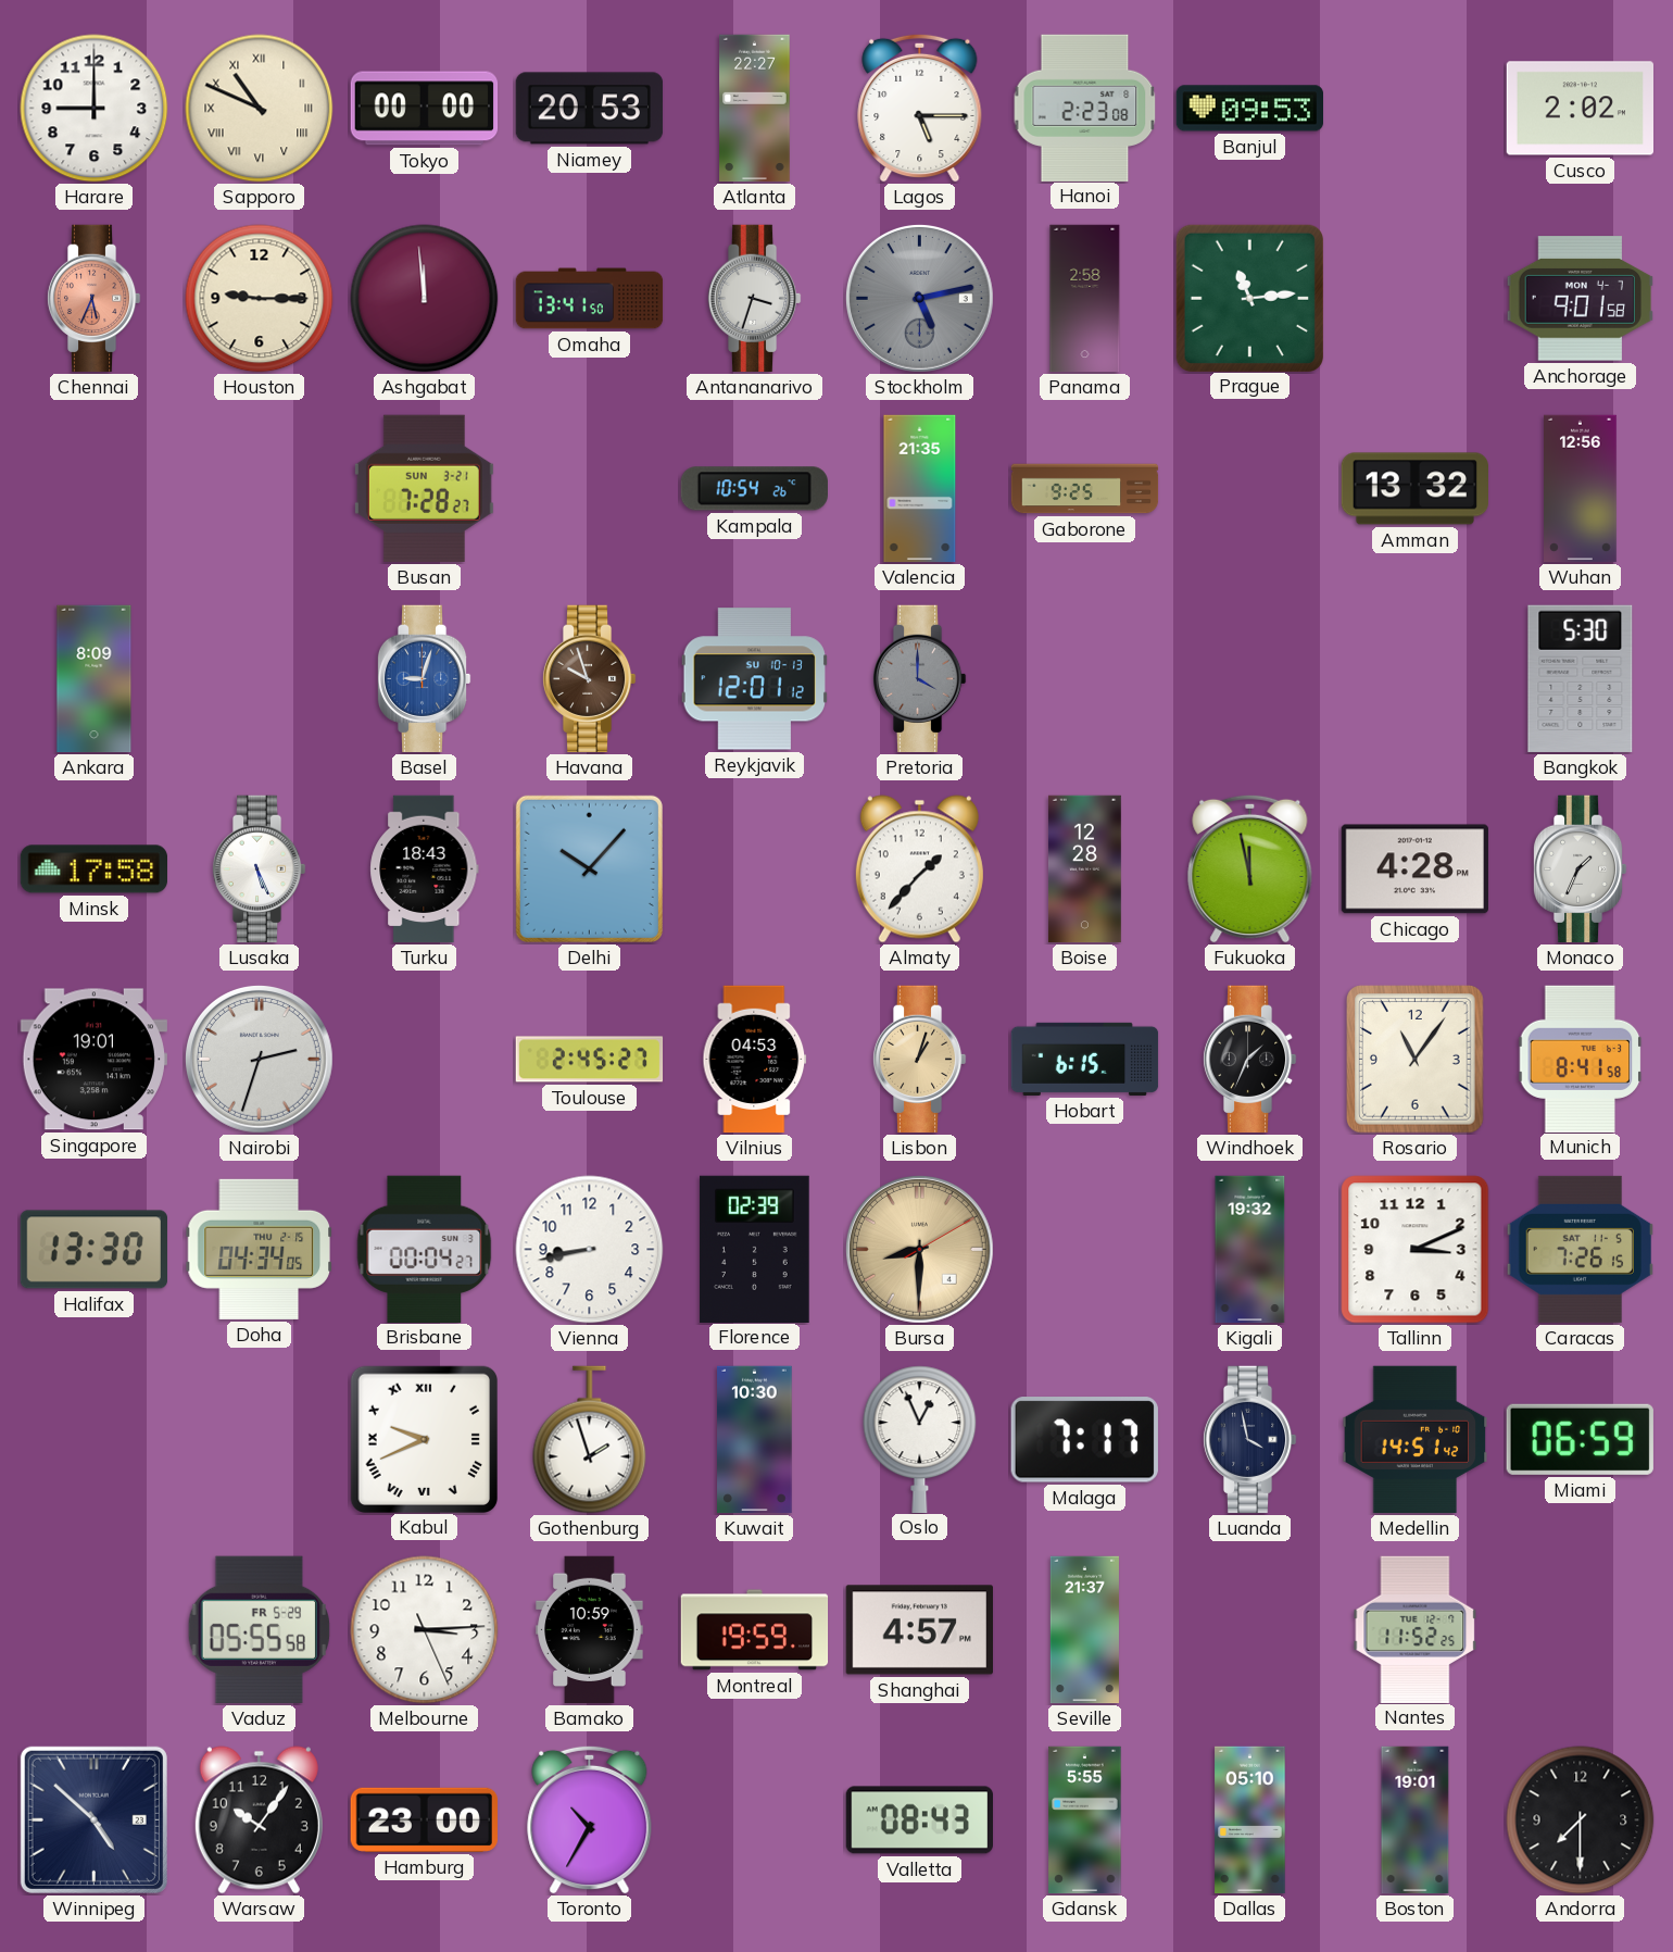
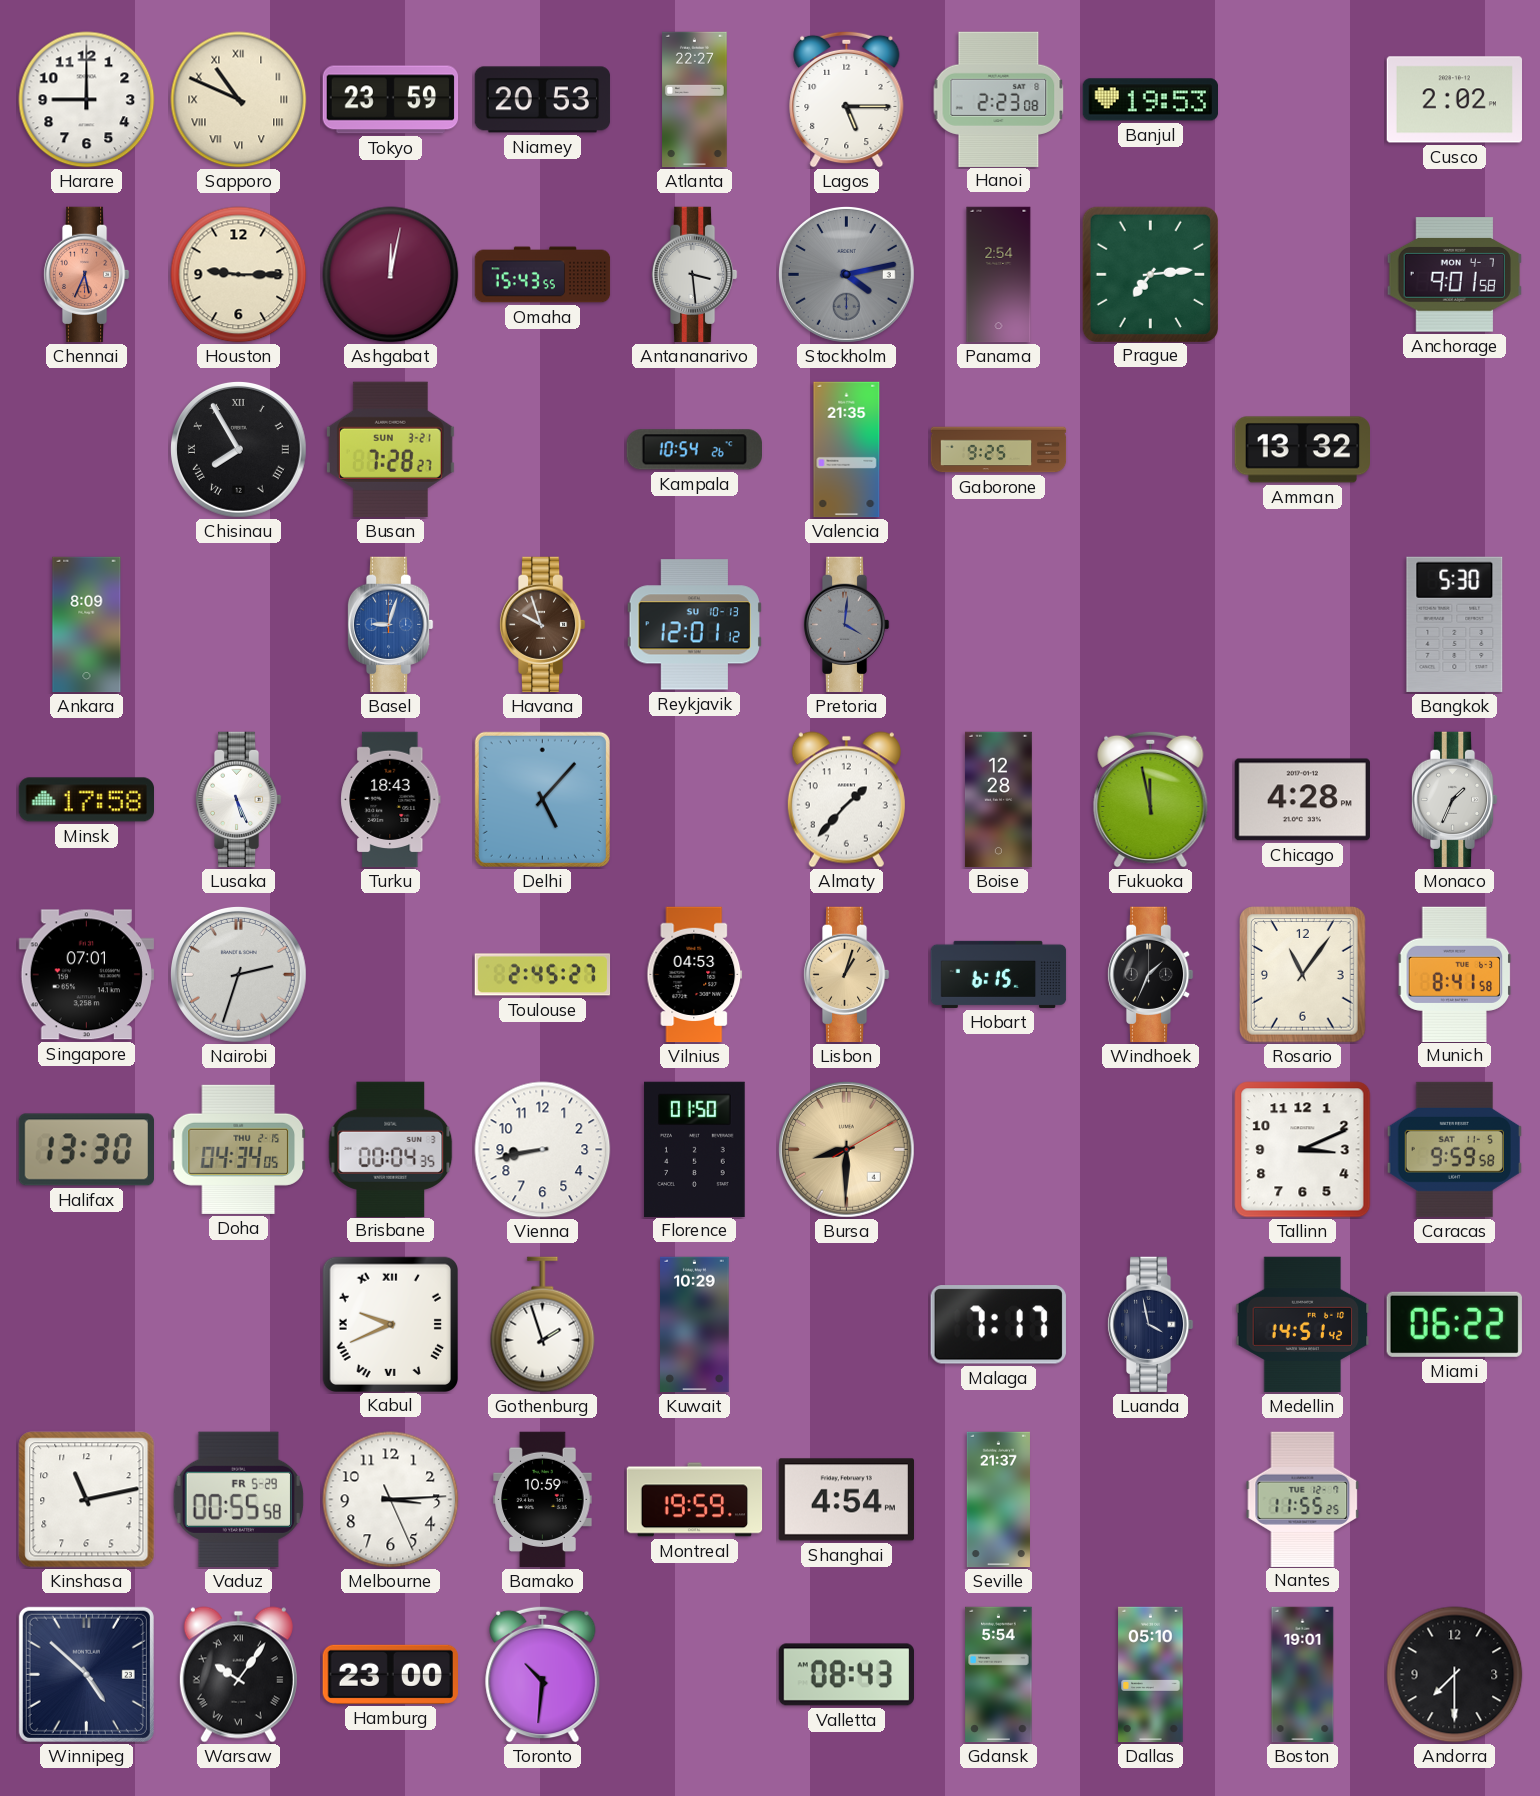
Tokyo: 00:00 -> 23:59 (391, 100)
Banjul: 09:53 -> 19:53 (1150, 100)
Ashgabat: 11:59 -> 12:02 (391, 275)
Omaha: 13:41 -> 15:43 (543, 275)
Antananarivo: 3:33 -> 3:29 (694, 275)
Stockholm: 5:13 -> 4:13 (846, 274)
Panama: 2:58 -> 2:54 (999, 275)
Prague: 11:14 -> 7:14 (1150, 274)
Chisinau: none -> 7:55 (238, 449)
Wuhan: 12:56 -> none (1581, 489)
Pretoria: 4:00 -> 4:01 (846, 625)
Delhi: 10:07 -> 5:07 (542, 799)
Singapore: 19:01 -> 07:01 (86, 975)
Brisbane: 00:04:27 -> 00:04:35 (391, 1149)
Florence: 02:39 -> 01:50 (695, 1149)
Kigali: 19:32 -> none (1250, 1250)
Caracas: 7:26 -> 9:59 (1454, 1149)
Kuwait: 10:30 -> 10:29 (695, 1325)
Oslo: 12:56 -> none (920, 1439)
Miami: 06:59 -> 06:22 (1454, 1324)
Kinshasa: none -> 11:13 (87, 1500)
Vaduz: 05:55 -> 00:55 (238, 1499)
Shanghai: 4:57 -> 4:54 (846, 1500)
Nantes: 11:52 -> 11:55 (1303, 1499)
Warsaw numerals: Arabic -> Roman (238, 1675)
Toronto: 10:35 -> 10:31 (543, 1674)
Gdansk: 5:55 -> 5:54 (999, 1675)
